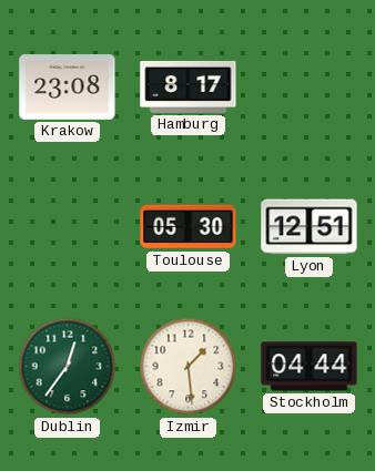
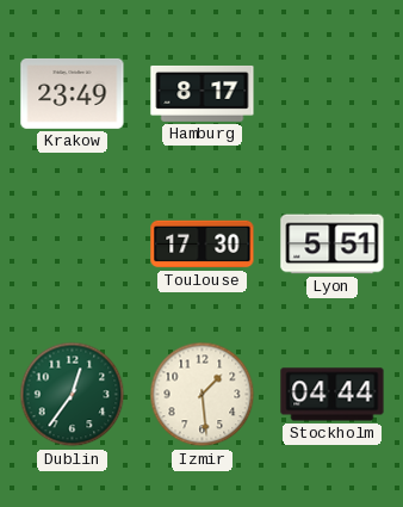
Krakow: 23:08 -> 23:49 (73, 94)
Toulouse: 05:30 -> 17:30 (203, 245)
Lyon: 12:51 -> 5:51 (333, 245)
